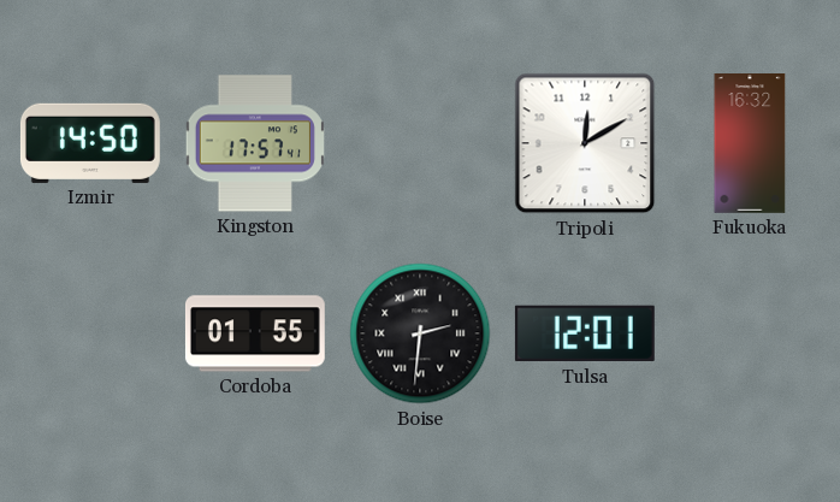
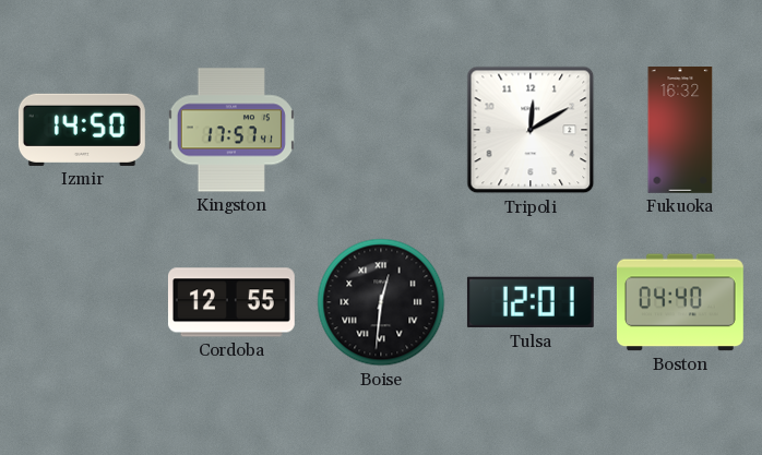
Cordoba: 01:55 -> 12:55 (231, 302)
Boise: 2:31 -> 12:31 (381, 302)
Boston: none -> 04:40 (680, 302)
